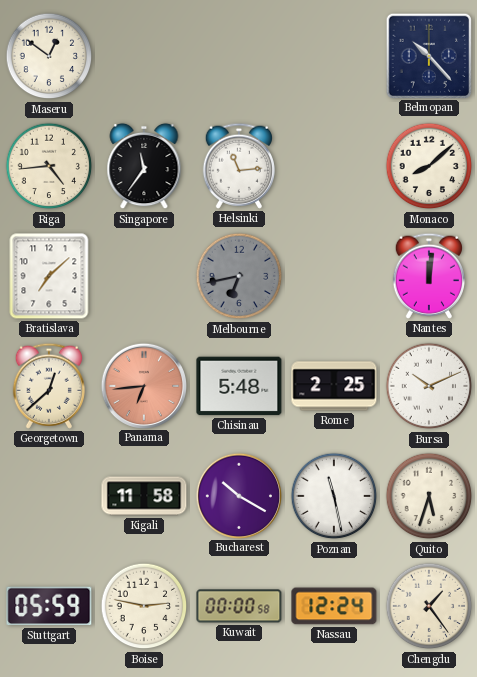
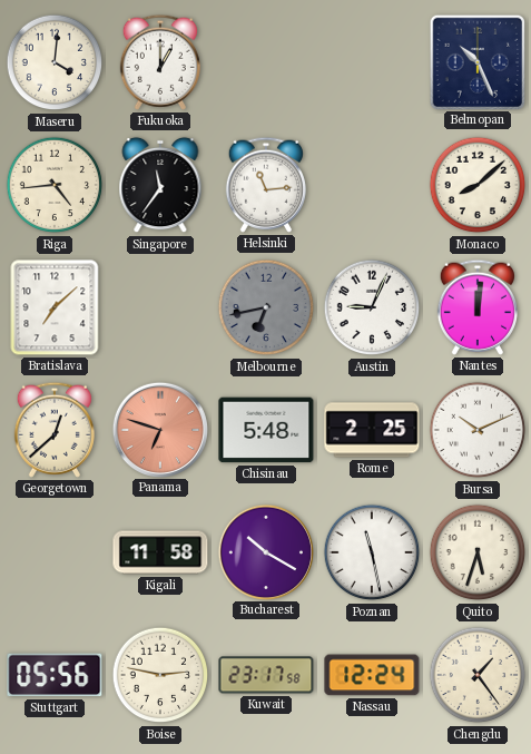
Maseru: 12:51 -> 4:01 (55, 62)
Fukuoka: none -> 1:00 (160, 62)
Belmopan: 10:23 -> 10:26 (476, 61)
Austin: none -> 9:04 (372, 307)
Panama: 6:44 -> 6:48 (159, 429)
Stuttgart: 05:59 -> 05:56 (55, 675)
Kuwait: 00:00 -> 23:17 (266, 675)
